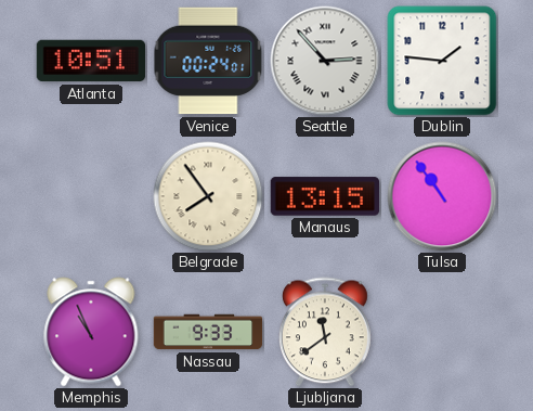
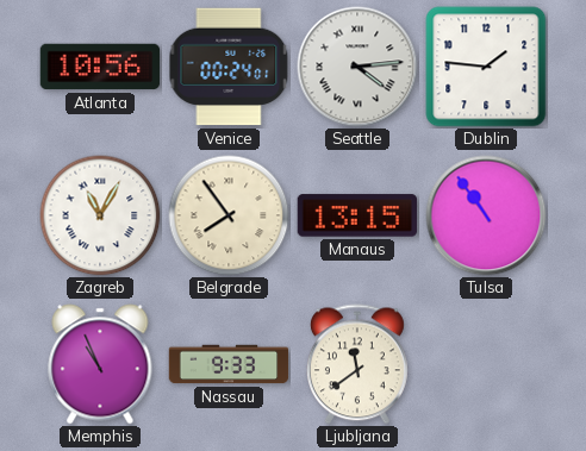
Atlanta: 10:51 -> 10:56 (100, 67)
Seattle: 2:53 -> 4:14 (357, 67)
Zagreb: none -> 11:05 (100, 215)
